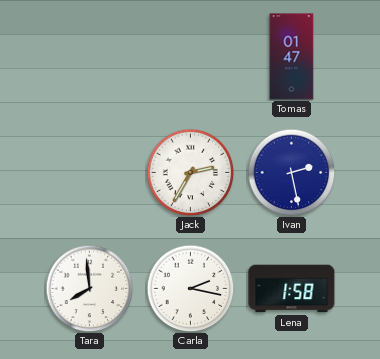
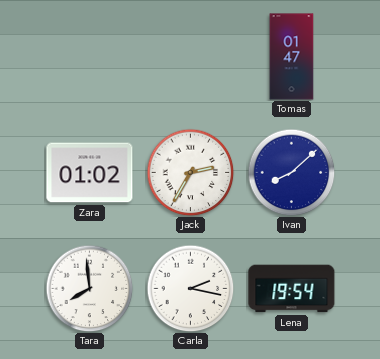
Zara: none -> 01:02 (90, 173)
Ivan: 2:28 -> 8:08 (291, 172)
Lena: 1:58 -> 19:54 (292, 289)
